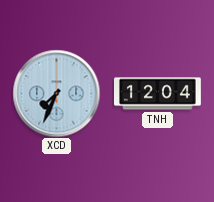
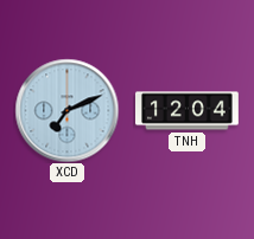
XCD: 7:34 -> 7:11 (66, 110)
